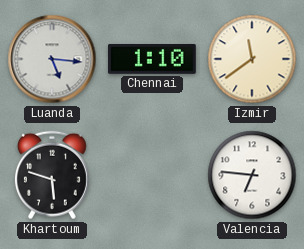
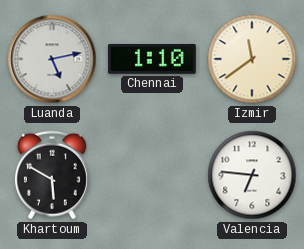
Luanda: 5:16 -> 5:13 (52, 59)
Khartoum: 5:48 -> 5:50 (52, 175)
